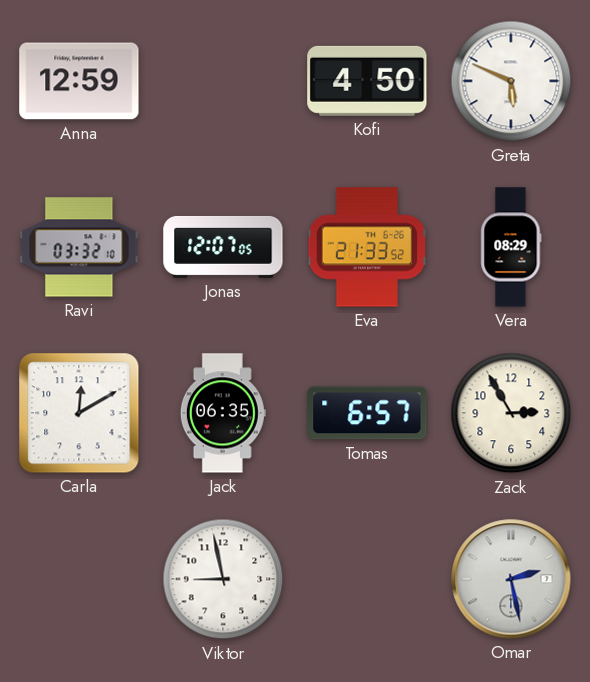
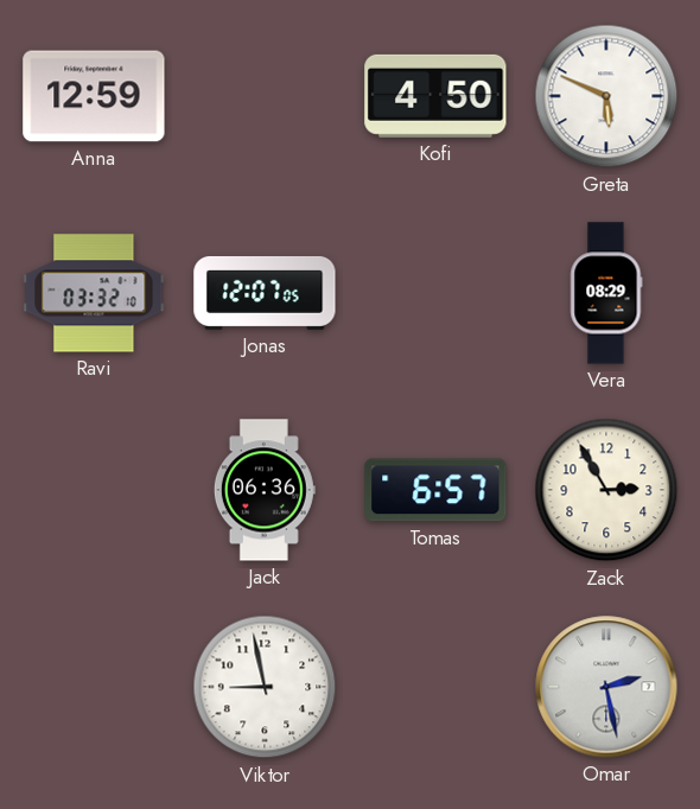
Eva: 21:33 -> none (367, 247)
Carla: 12:10 -> none (79, 413)
Jack: 06:35 -> 06:36 (265, 490)
